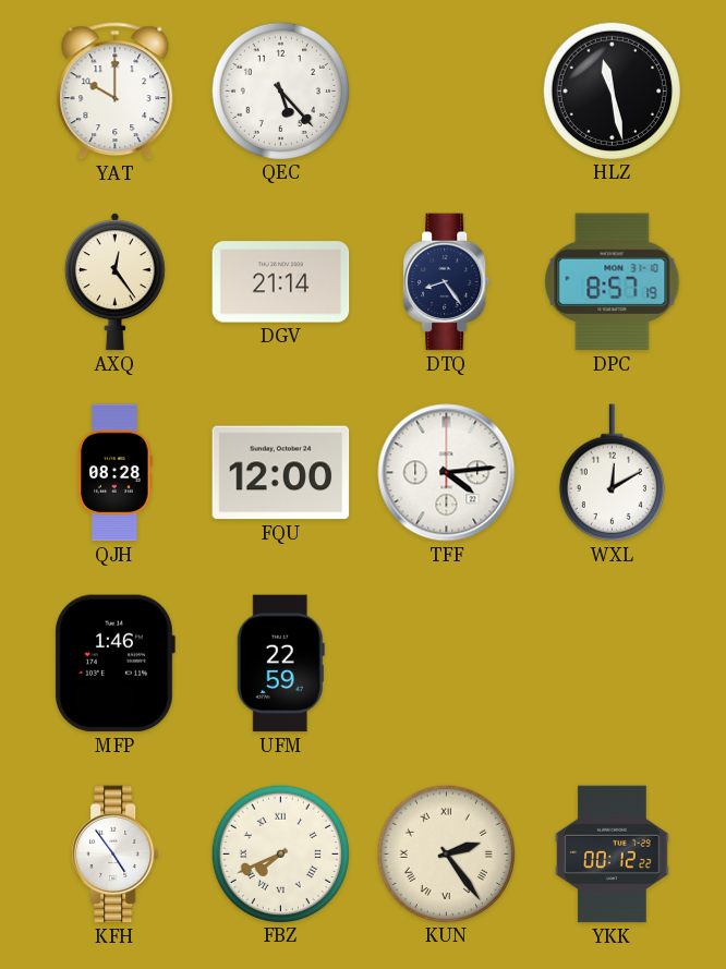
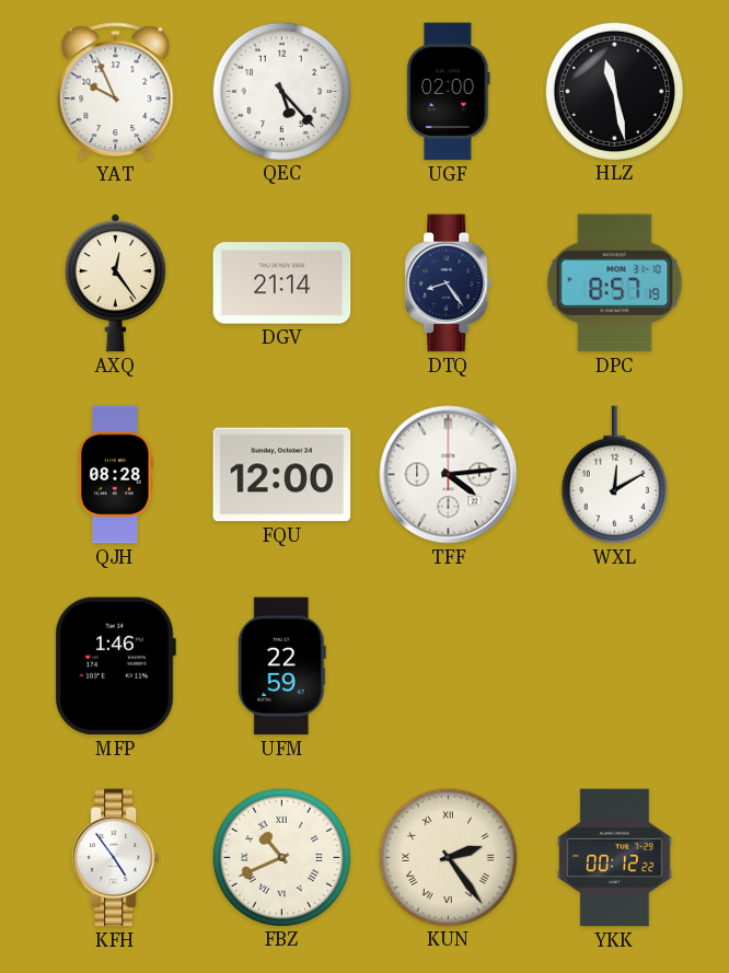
YAT: 10:00 -> 9:56 (116, 92)
UGF: none -> 02:00 (449, 92)
FBZ: 7:41 -> 10:41 (281, 857)
